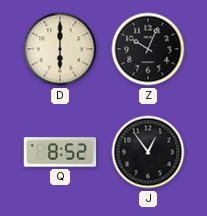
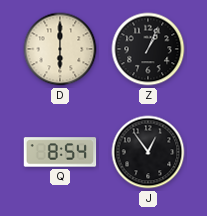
Z: 10:04 -> 1:04 (148, 49)
Q: 8:52 -> 8:54 (60, 152)
